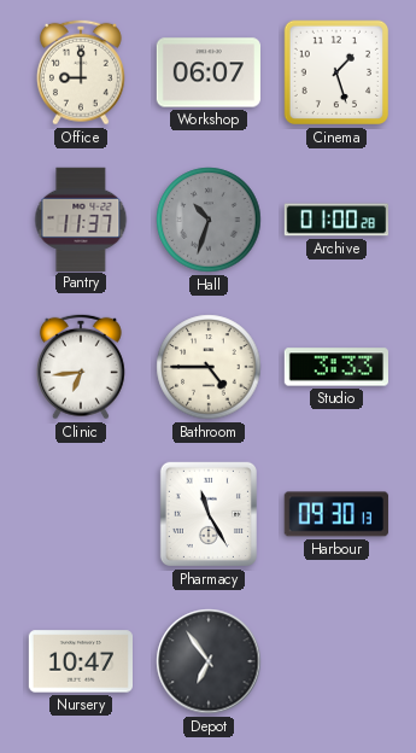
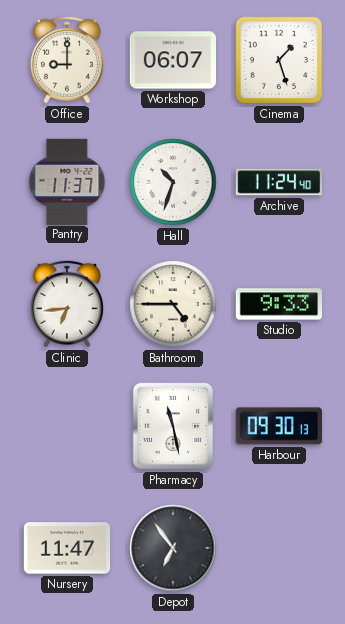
Hall dial: grey -> white (173, 182)
Archive: 01:00 -> 11:24 (279, 182)
Studio: 3:33 -> 9:33 (278, 304)
Pharmacy: 11:25 -> 11:28 (173, 426)
Nursery: 10:47 -> 11:47 (66, 548)
